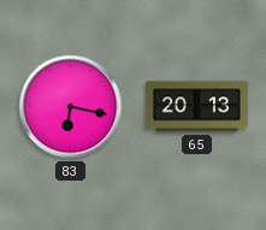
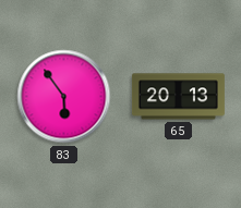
83: 6:17 -> 5:54 (64, 97)
